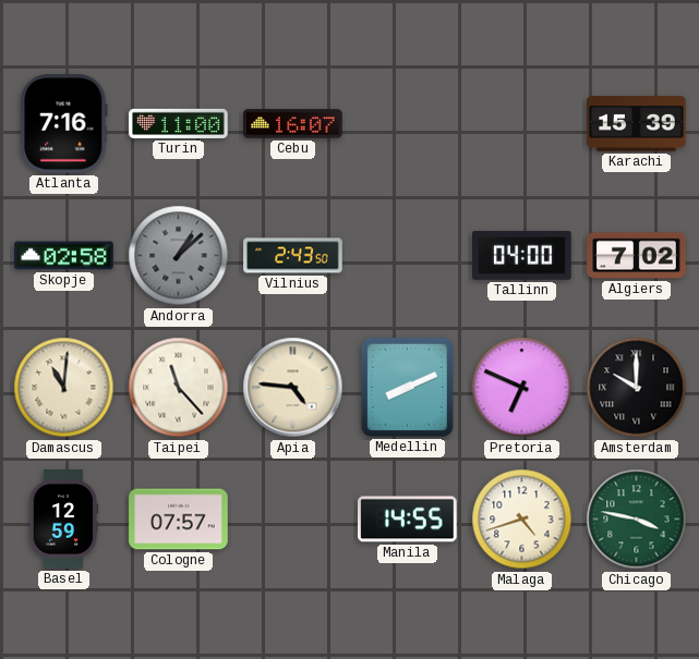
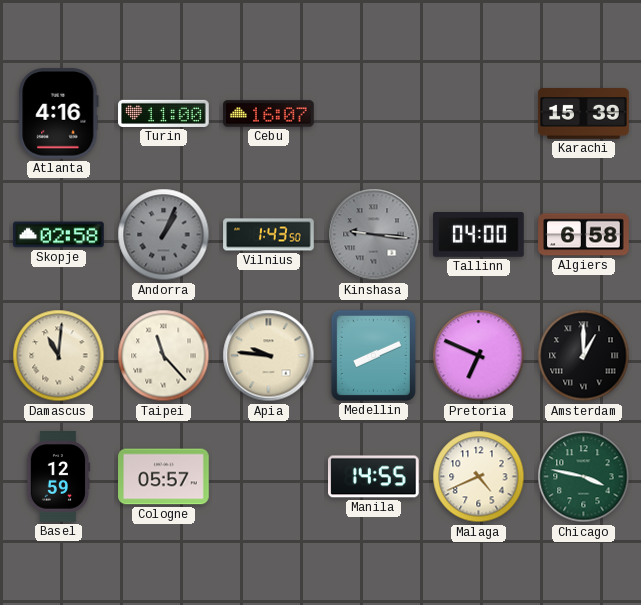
Atlanta: 7:16 -> 4:16 (59, 114)
Andorra: 1:08 -> 1:04 (164, 235)
Vilnius: 2:43 -> 1:43 (269, 235)
Kinshasa: none -> 9:16 (374, 235)
Algiers: 7:02 -> 6:58 (584, 235)
Apia: 4:46 -> 9:46 (269, 356)
Amsterdam: 10:00 -> 1:00 (584, 356)
Cologne: 07:57 -> 05:57 (164, 477)
Malaga: 4:42 -> 4:41 (479, 477)
